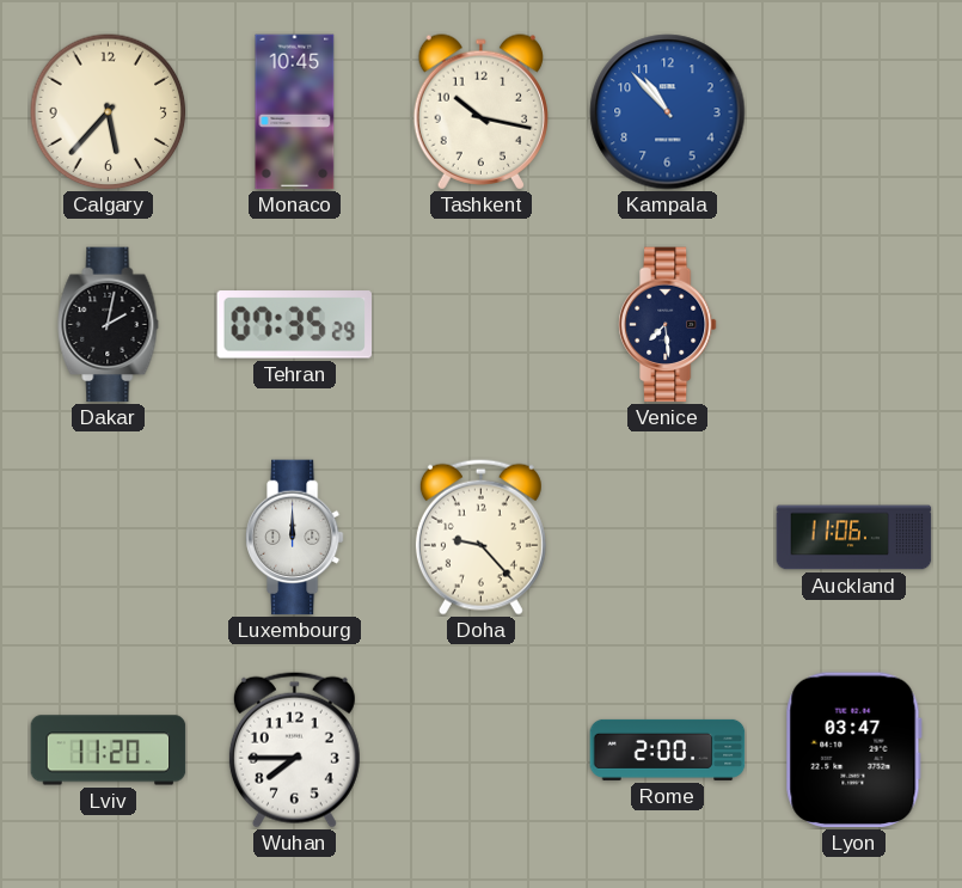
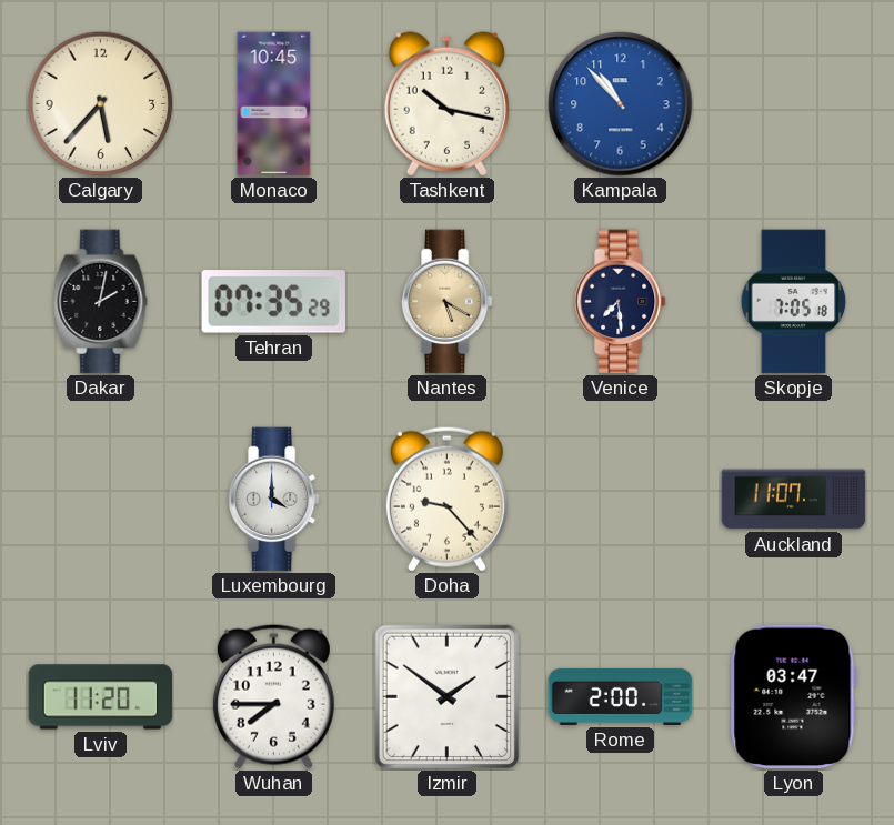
Nantes: none -> 5:20 (446, 302)
Skopje: none -> 7:05 (794, 302)
Luxembourg: 12:00 -> 4:00 (273, 500)
Auckland: 11:06 -> 11:07 (794, 500)
Izmir: none -> 1:51 (446, 697)
